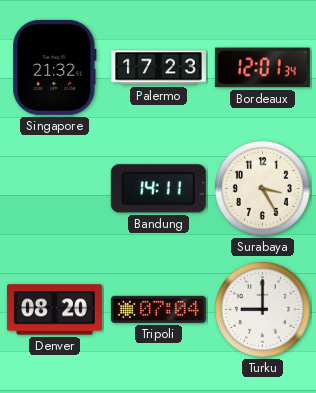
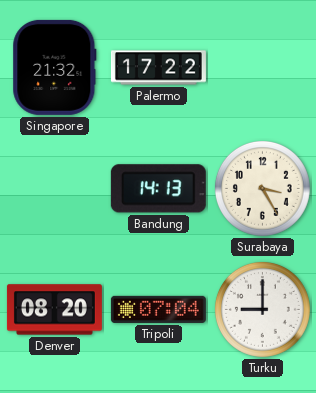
Palermo: 17:23 -> 17:22 (158, 68)
Bordeaux: 12:01 -> none (262, 68)
Bandung: 14:11 -> 14:13 (158, 189)
